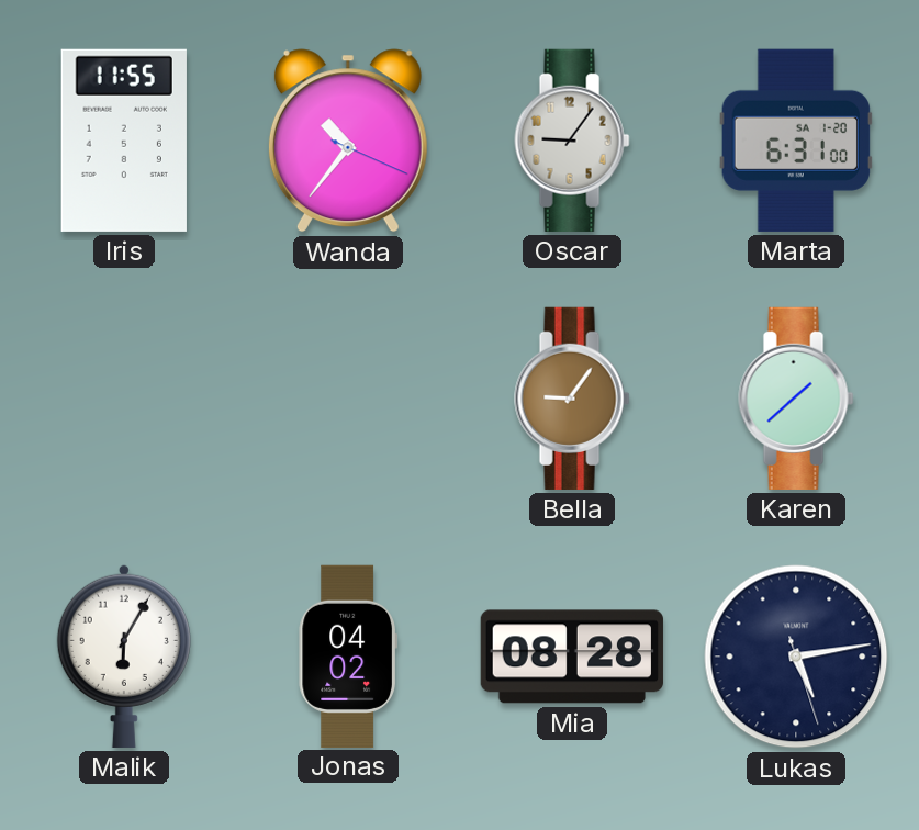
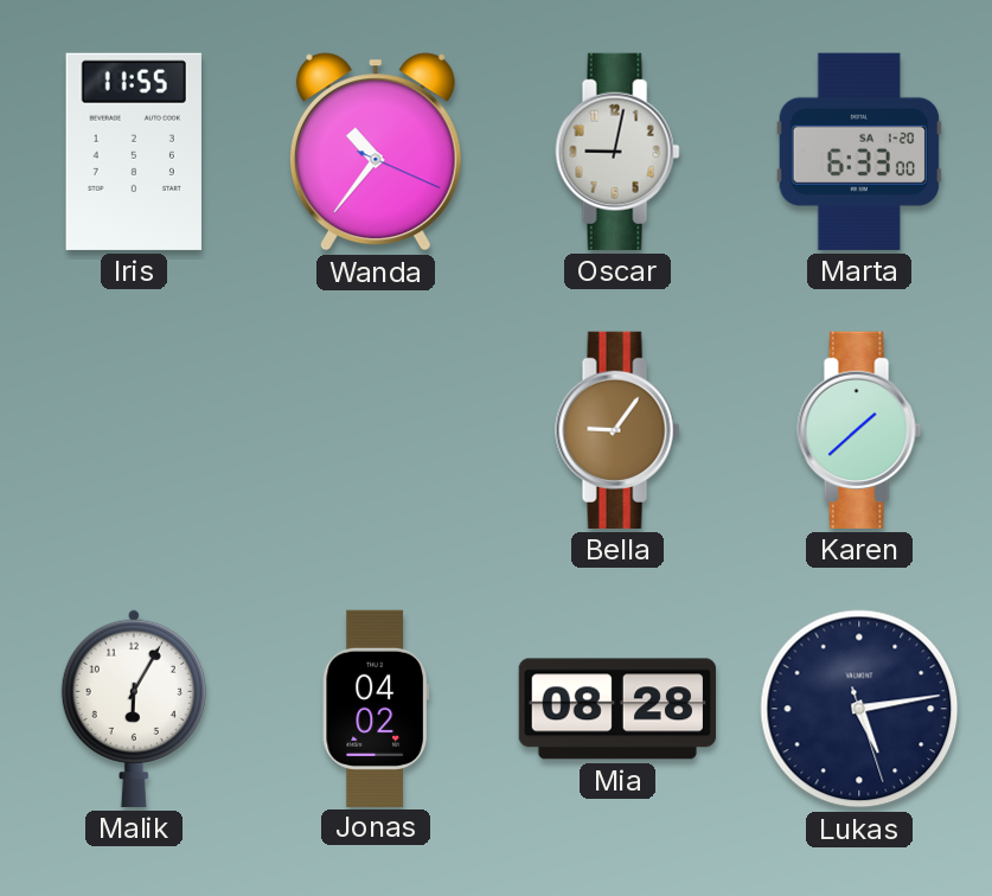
Oscar: 9:06 -> 9:02 (617, 152)
Marta: 6:31 -> 6:33 (858, 152)
